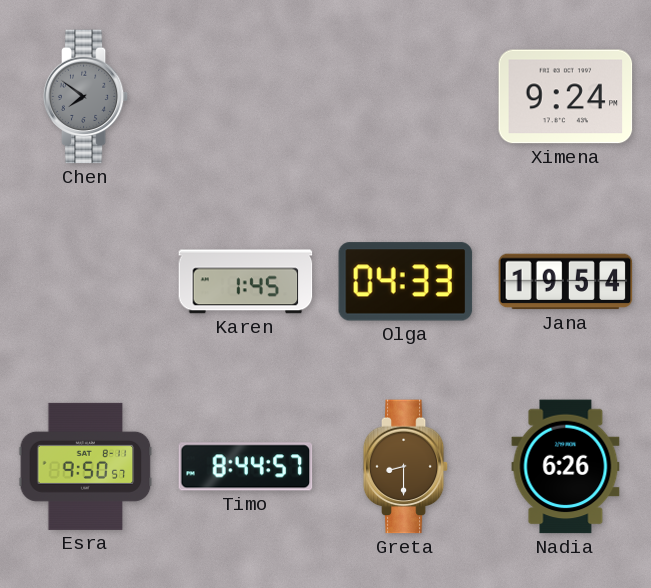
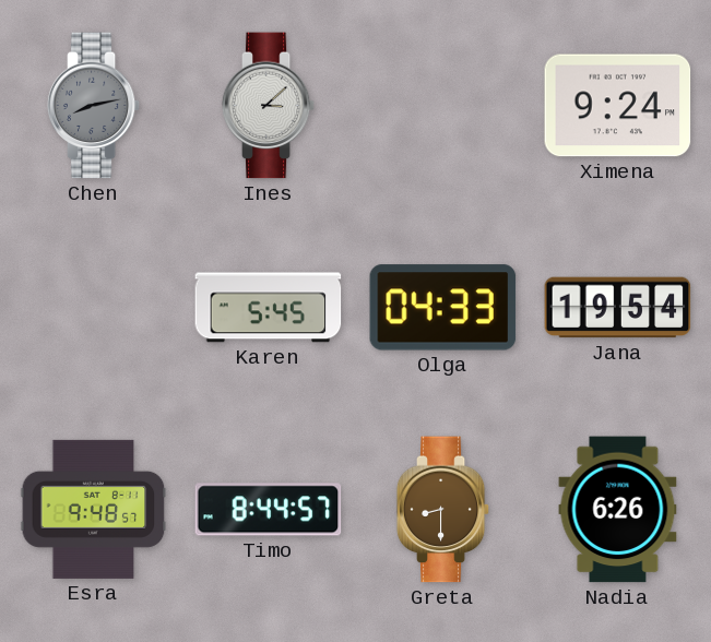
Chen: 7:51 -> 8:13 (94, 106)
Ines: none -> 3:08 (269, 106)
Karen: 1:45 -> 5:45 (269, 308)
Esra: 9:50 -> 9:48 (94, 509)
